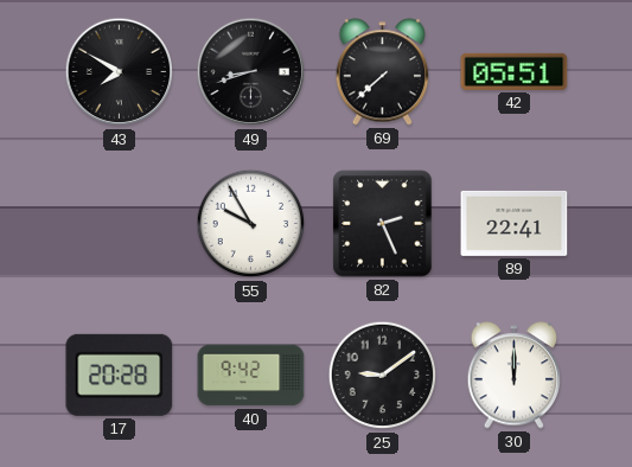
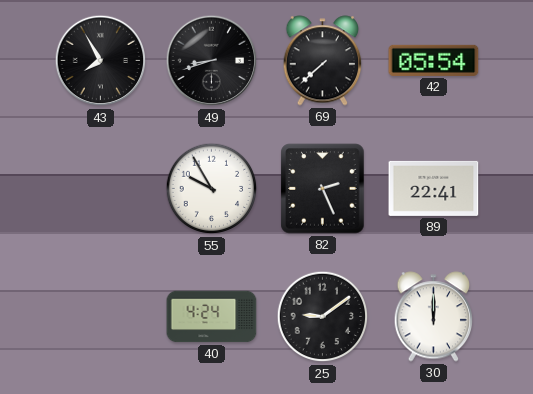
43: 7:50 -> 7:55 (101, 61)
42: 05:51 -> 05:54 (434, 60)
17: 20:28 -> none (120, 375)
40: 9:42 -> 4:24 (212, 317)
